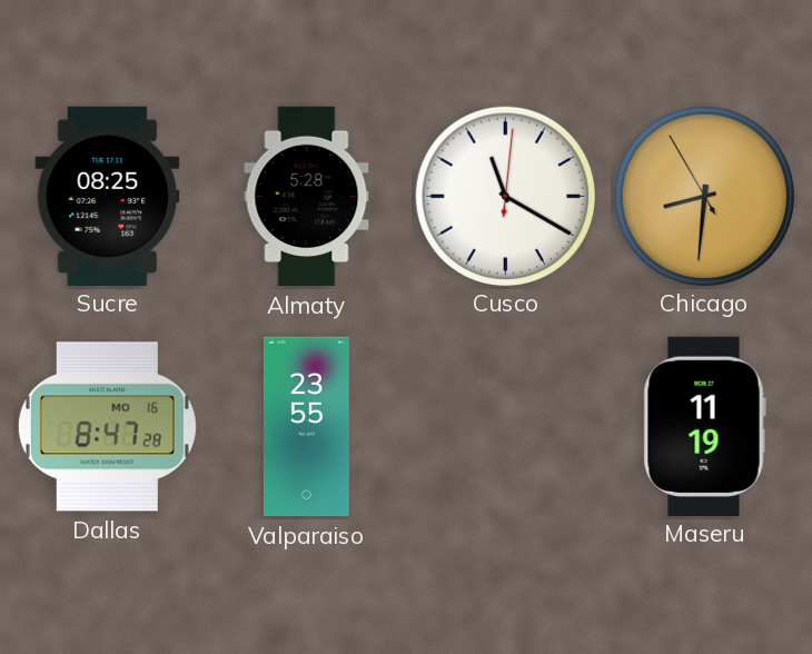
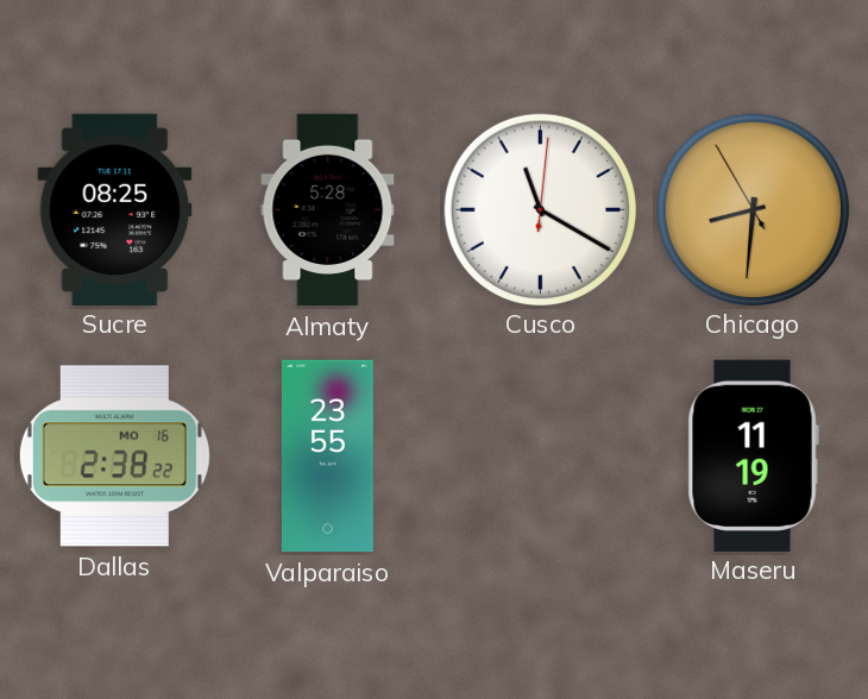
Dallas: 8:47 -> 2:38 (114, 456)
